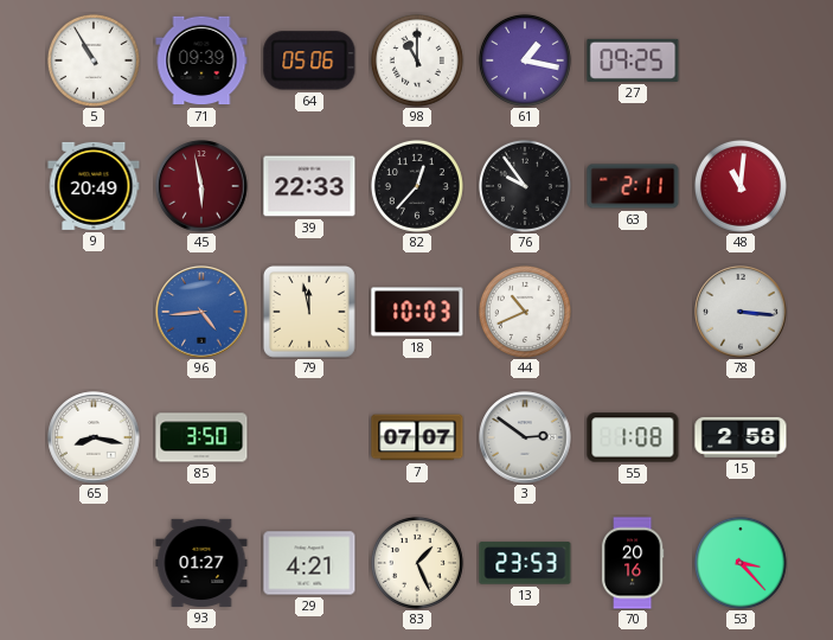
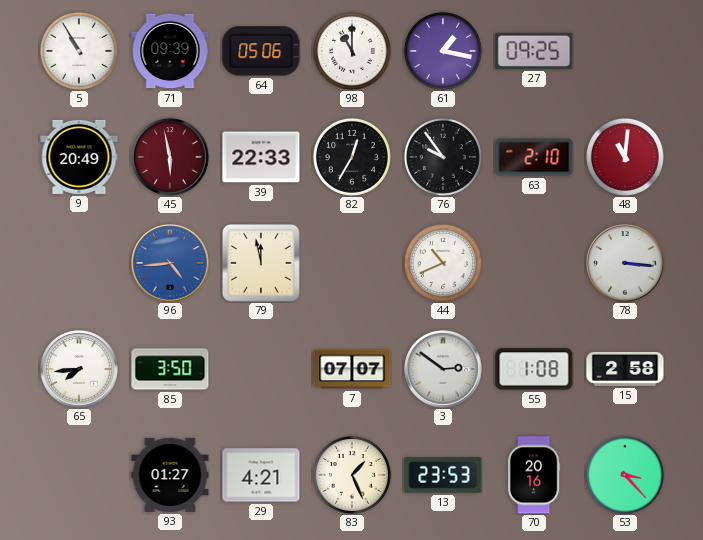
82: 12:37 -> 12:35 (352, 157)
63: 2:11 -> 2:10 (534, 157)
18: 10:03 -> none (417, 312)
65: 8:17 -> 7:44 (79, 369)
